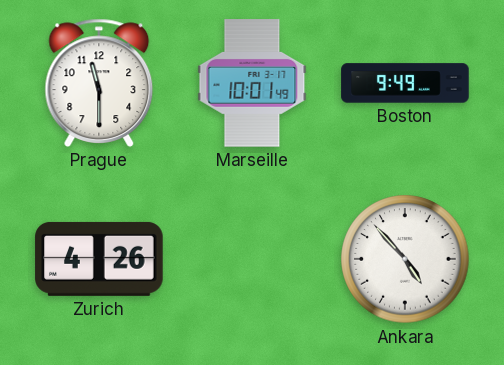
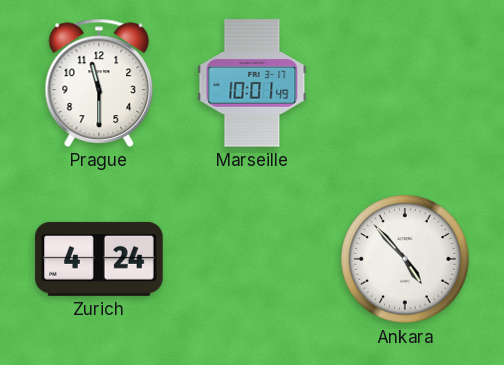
Boston: 9:49 -> none (405, 83)
Zurich: 4:26 -> 4:24 (99, 259)
